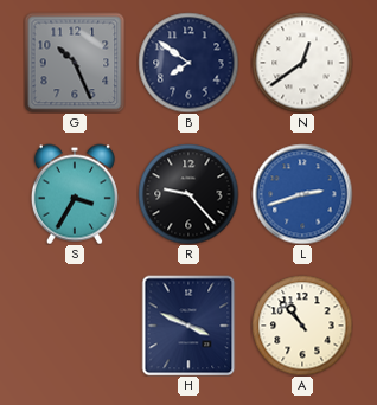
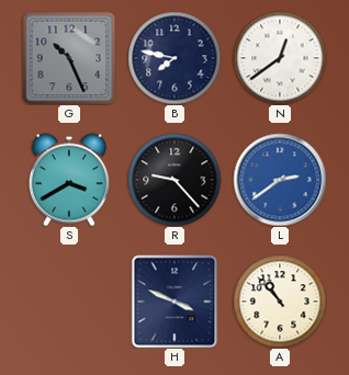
B: 7:51 -> 7:47 (174, 58)
S: 3:35 -> 3:40 (69, 180)
L: 2:42 -> 2:39 (280, 180)
